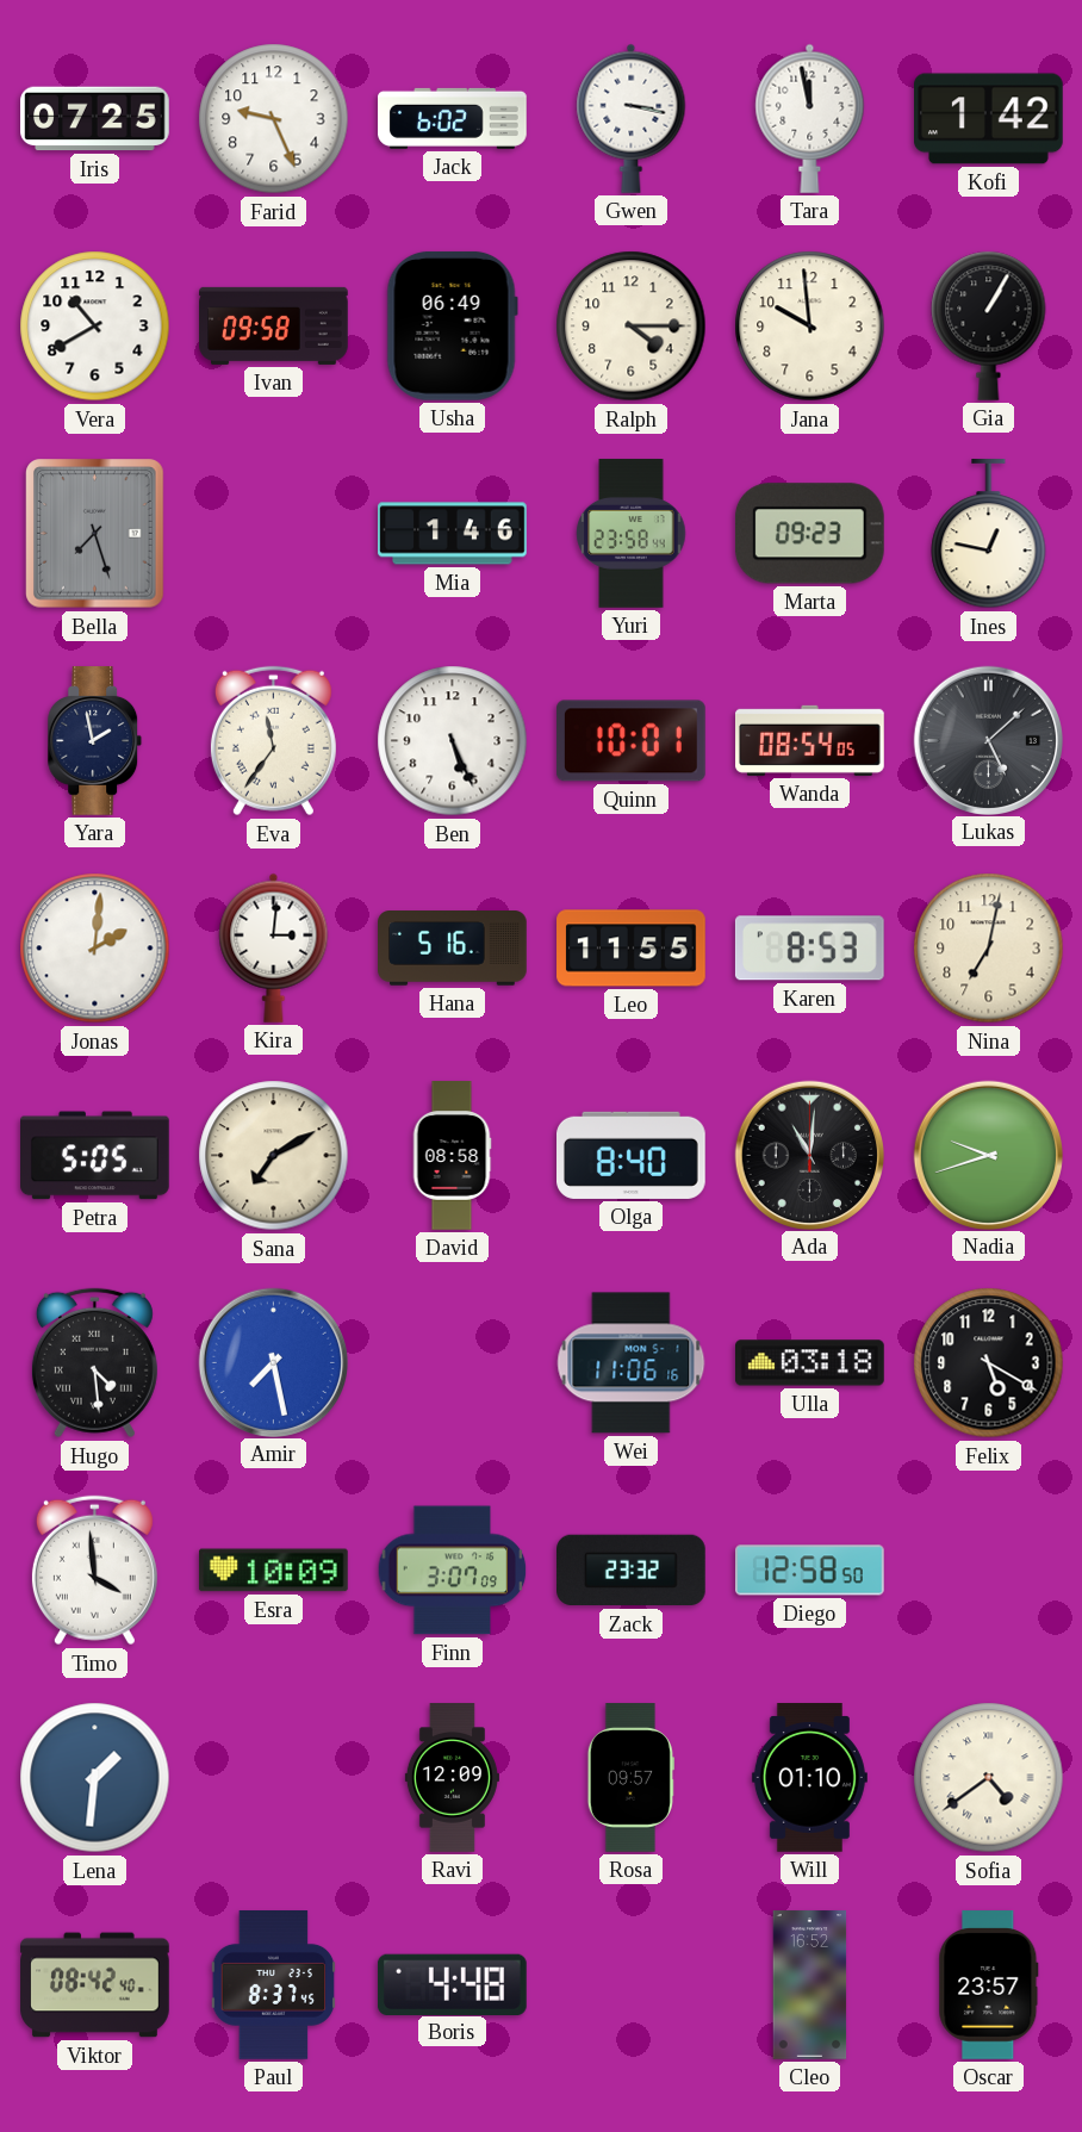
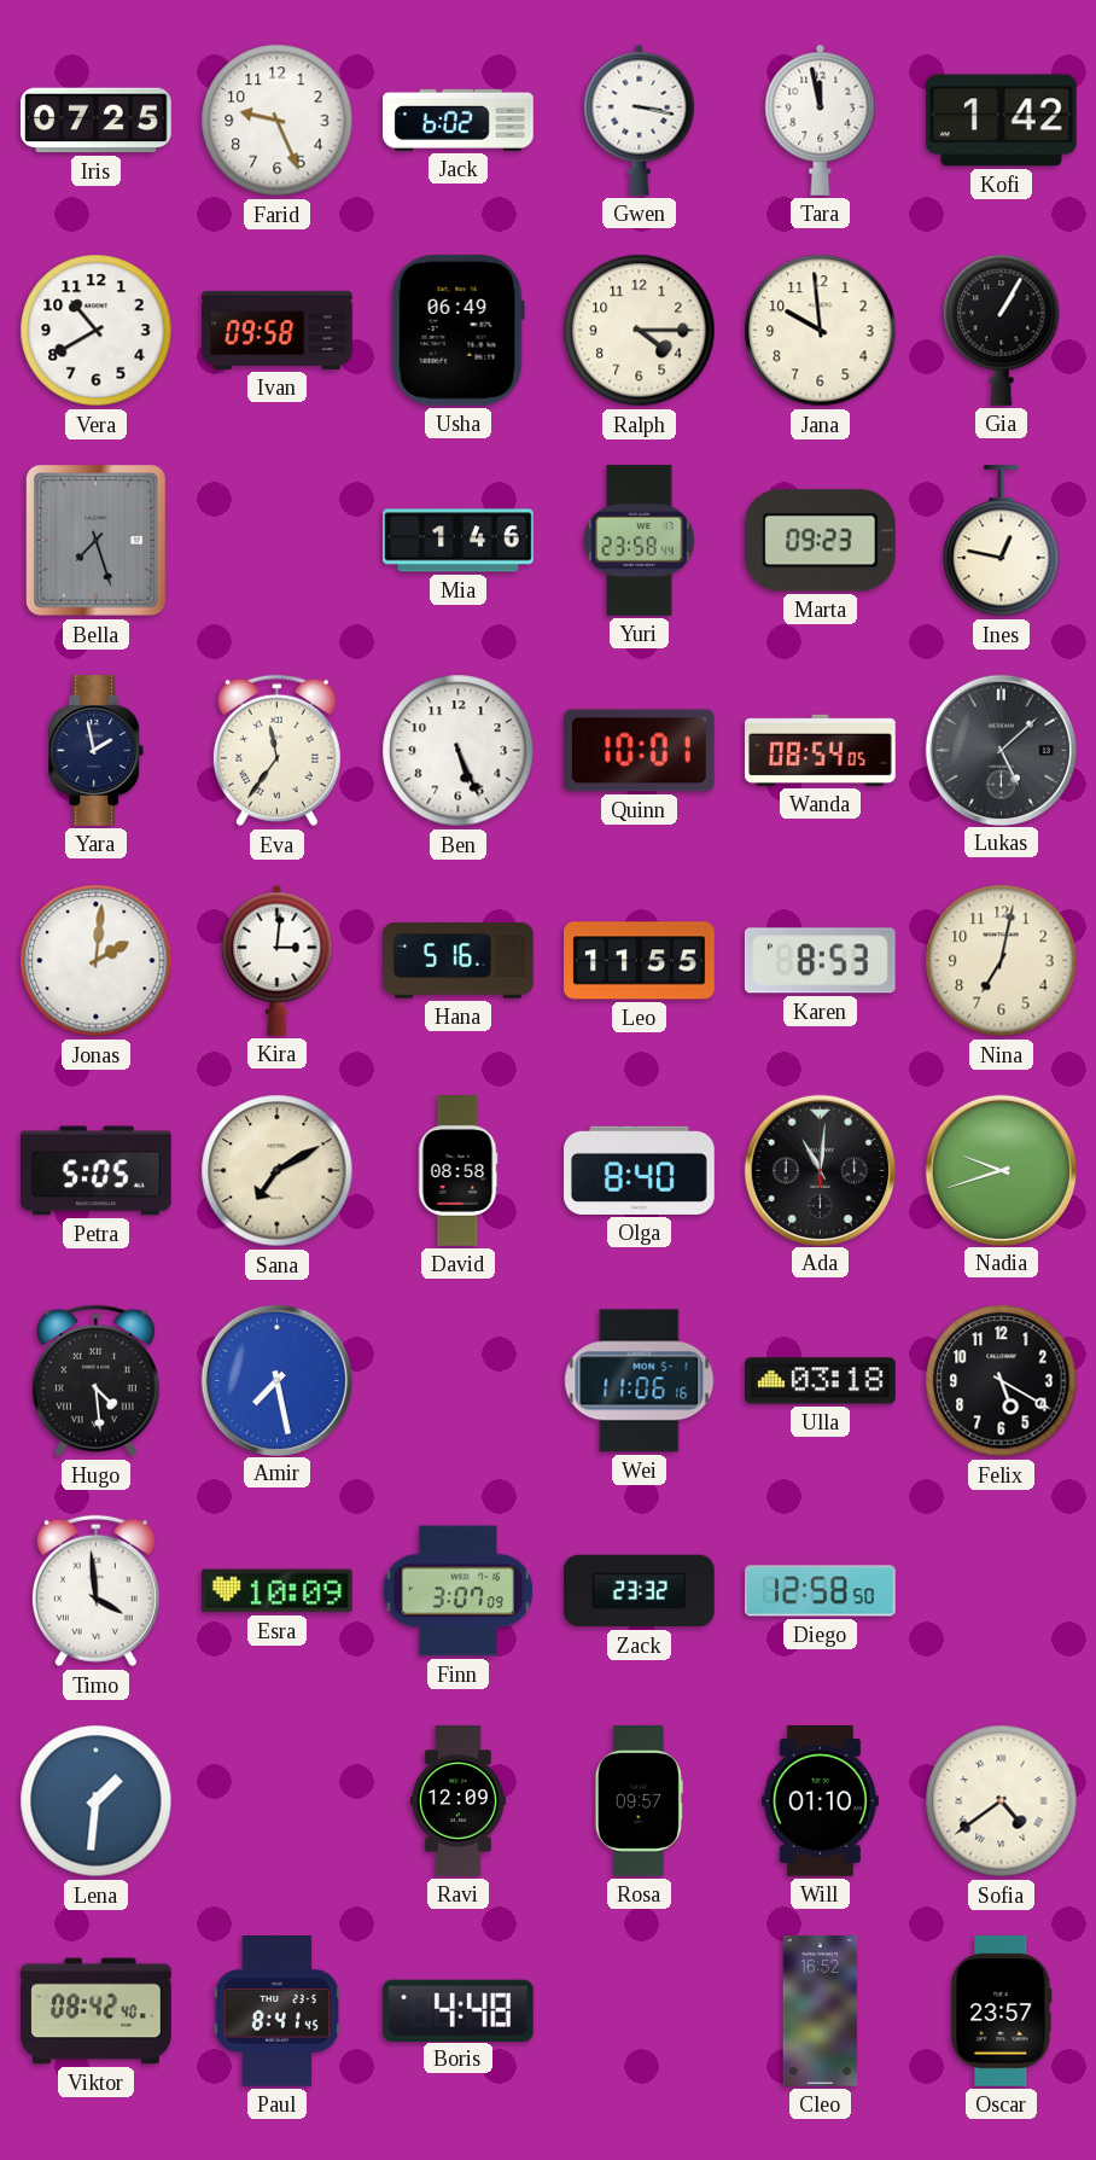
Paul: 8:37 -> 8:41 (278, 2011)
